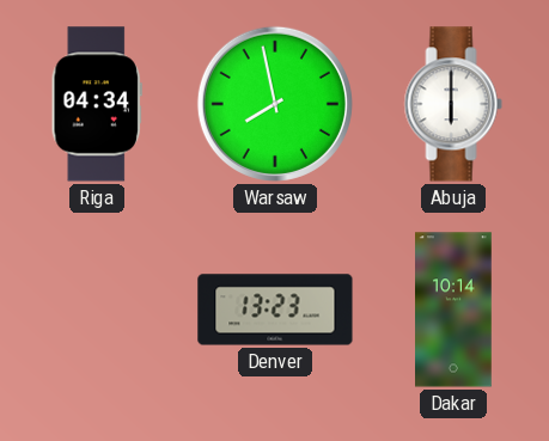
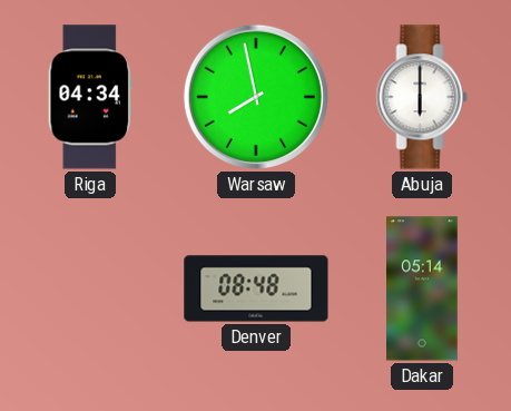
Denver: 13:23 -> 08:48 (256, 288)
Dakar: 10:14 -> 05:14 (423, 288)
